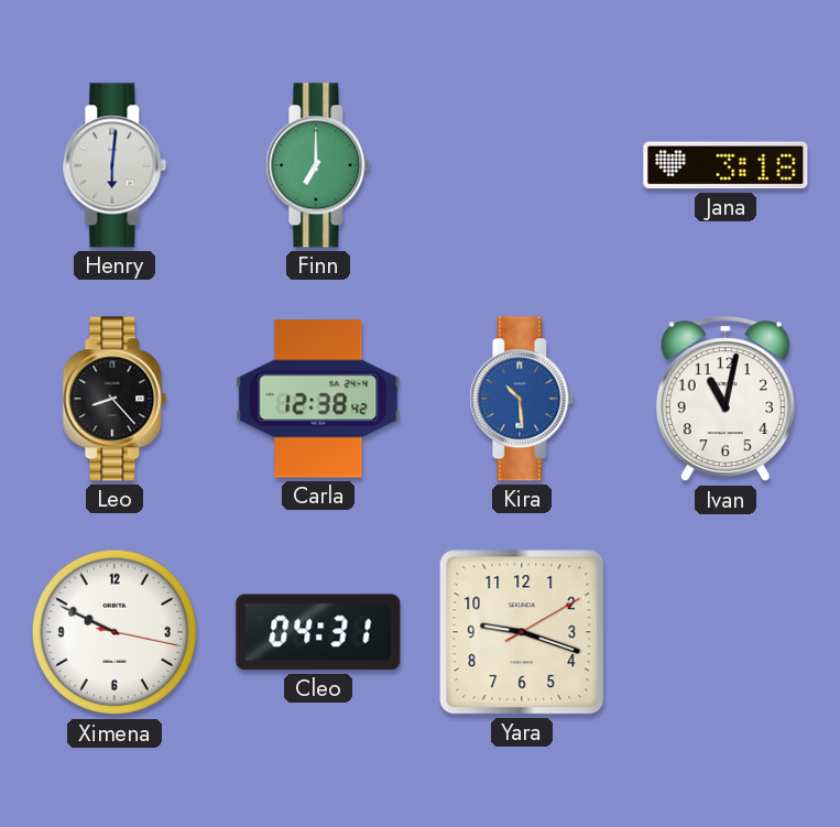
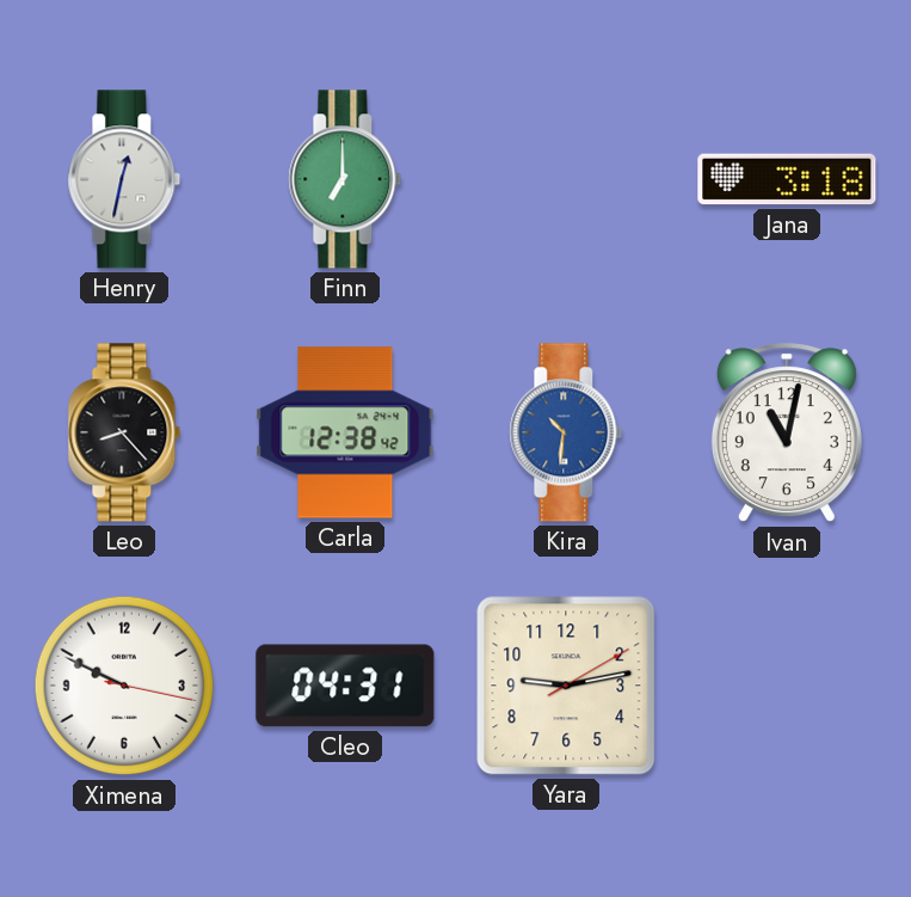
Henry: 6:01 -> 12:32 (124, 179)
Kira: 10:29 -> 10:31 (566, 432)
Yara: 9:18 -> 9:13 (566, 686)
